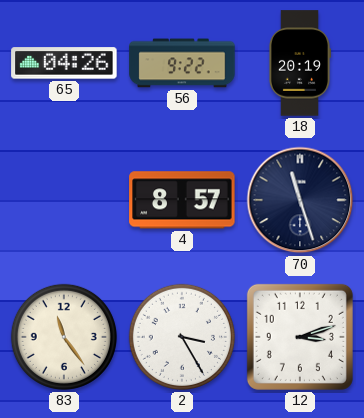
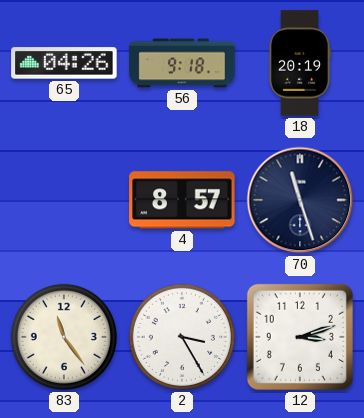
56: 9:22 -> 9:18 (182, 63)
